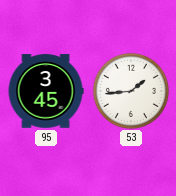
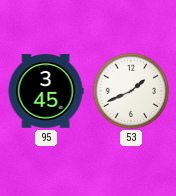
53: 1:44 -> 1:41 (131, 91)
